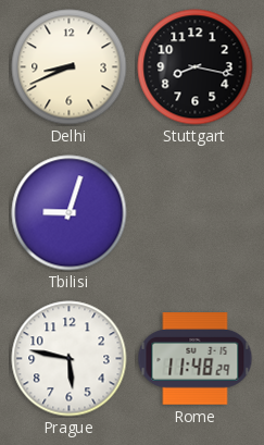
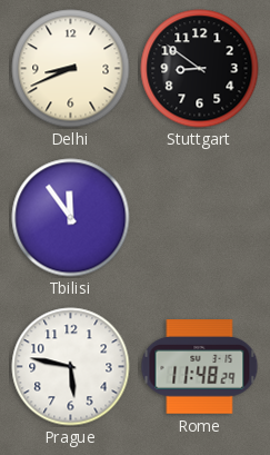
Stuttgart: 8:17 -> 8:51 (200, 69)
Tbilisi: 9:03 -> 11:54 (71, 218)
